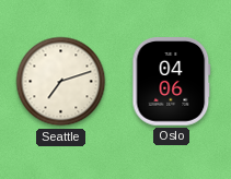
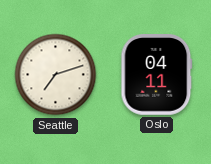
Oslo: 04:06 -> 04:11 (157, 75)
